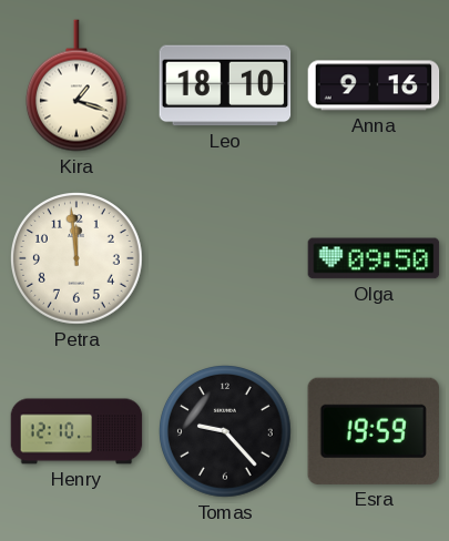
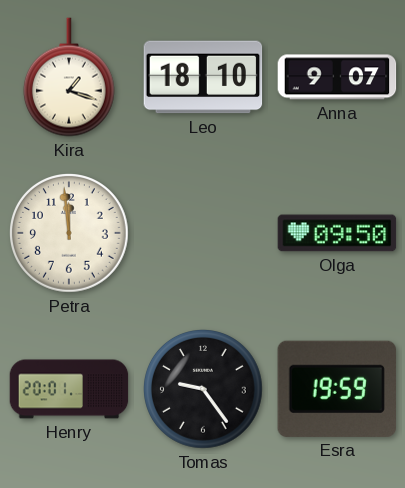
Anna: 9:16 -> 9:07 (337, 77)
Henry: 12:10 -> 20:01 (69, 389)
Tomas: 9:23 -> 9:24 (204, 390)
